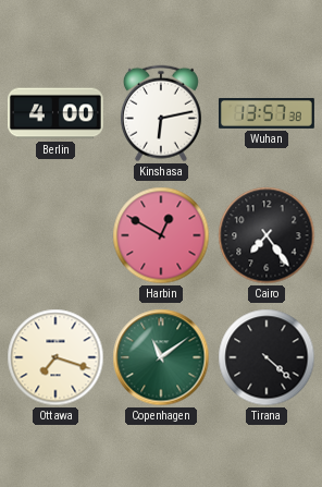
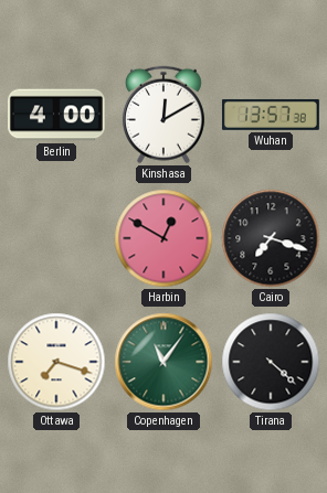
Kinshasa: 6:13 -> 12:10 (163, 115)
Cairo: 7:24 -> 7:18 (271, 238)
Copenhagen: 11:09 -> 11:06 (163, 362)
